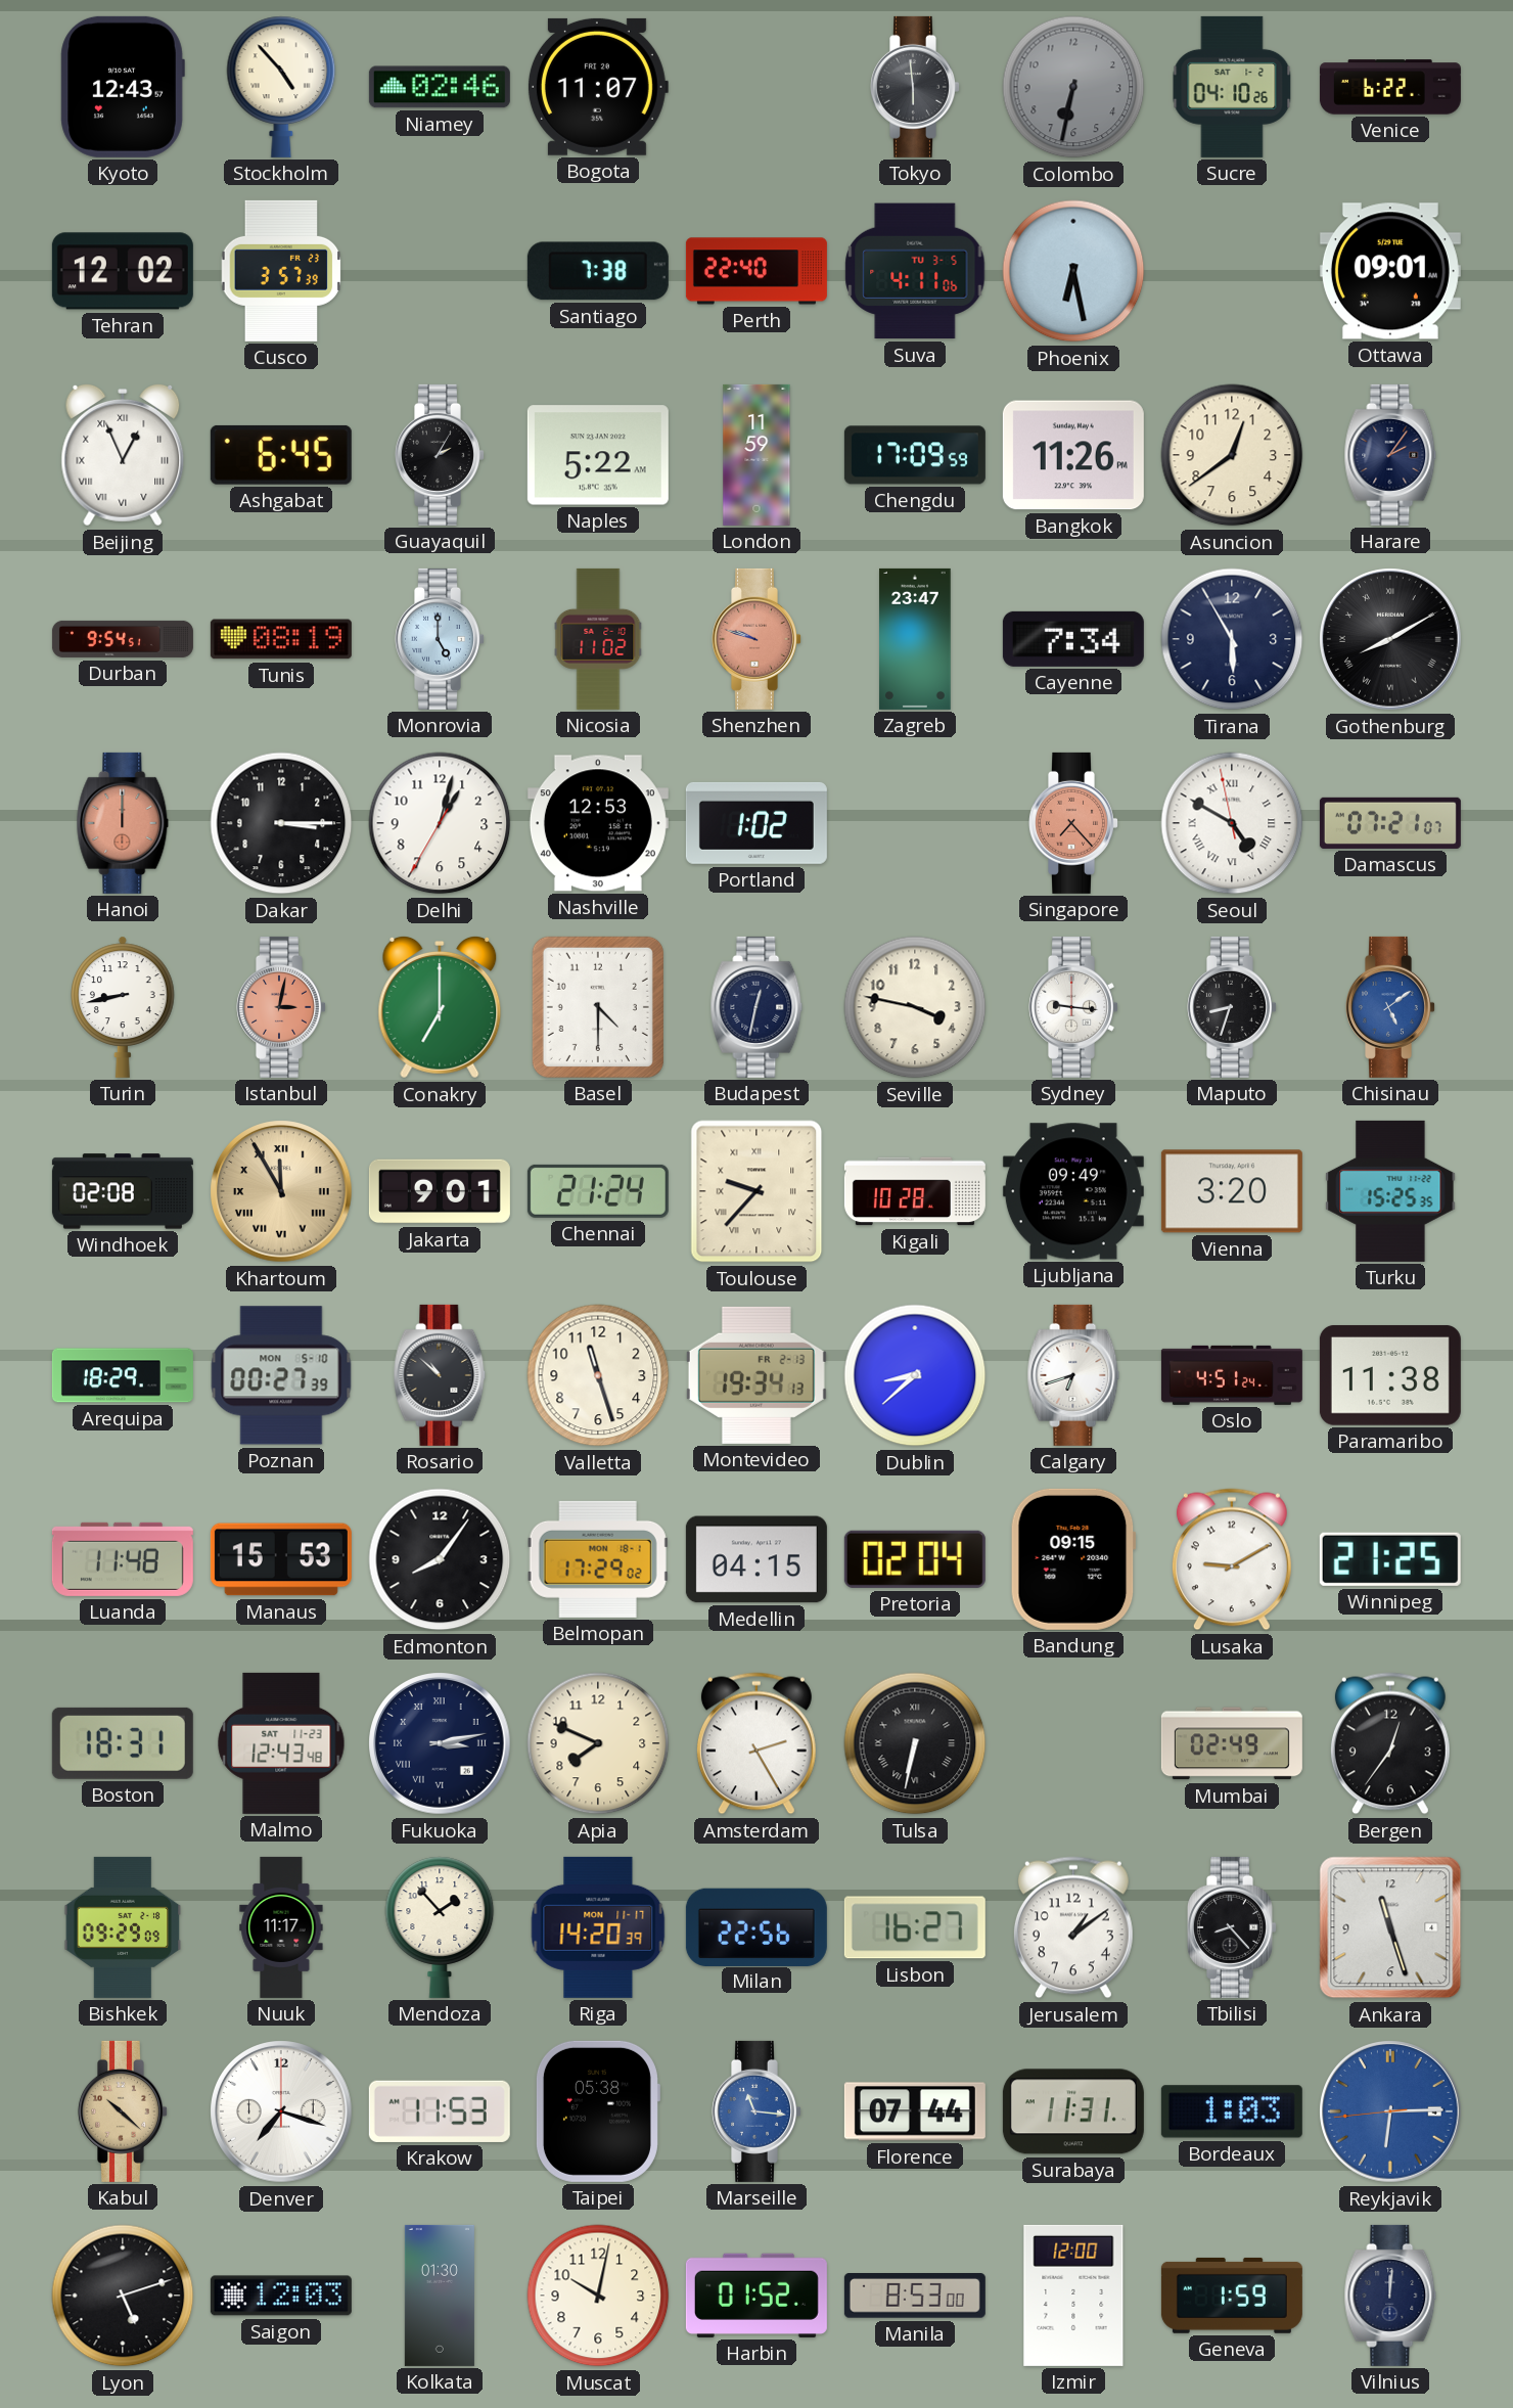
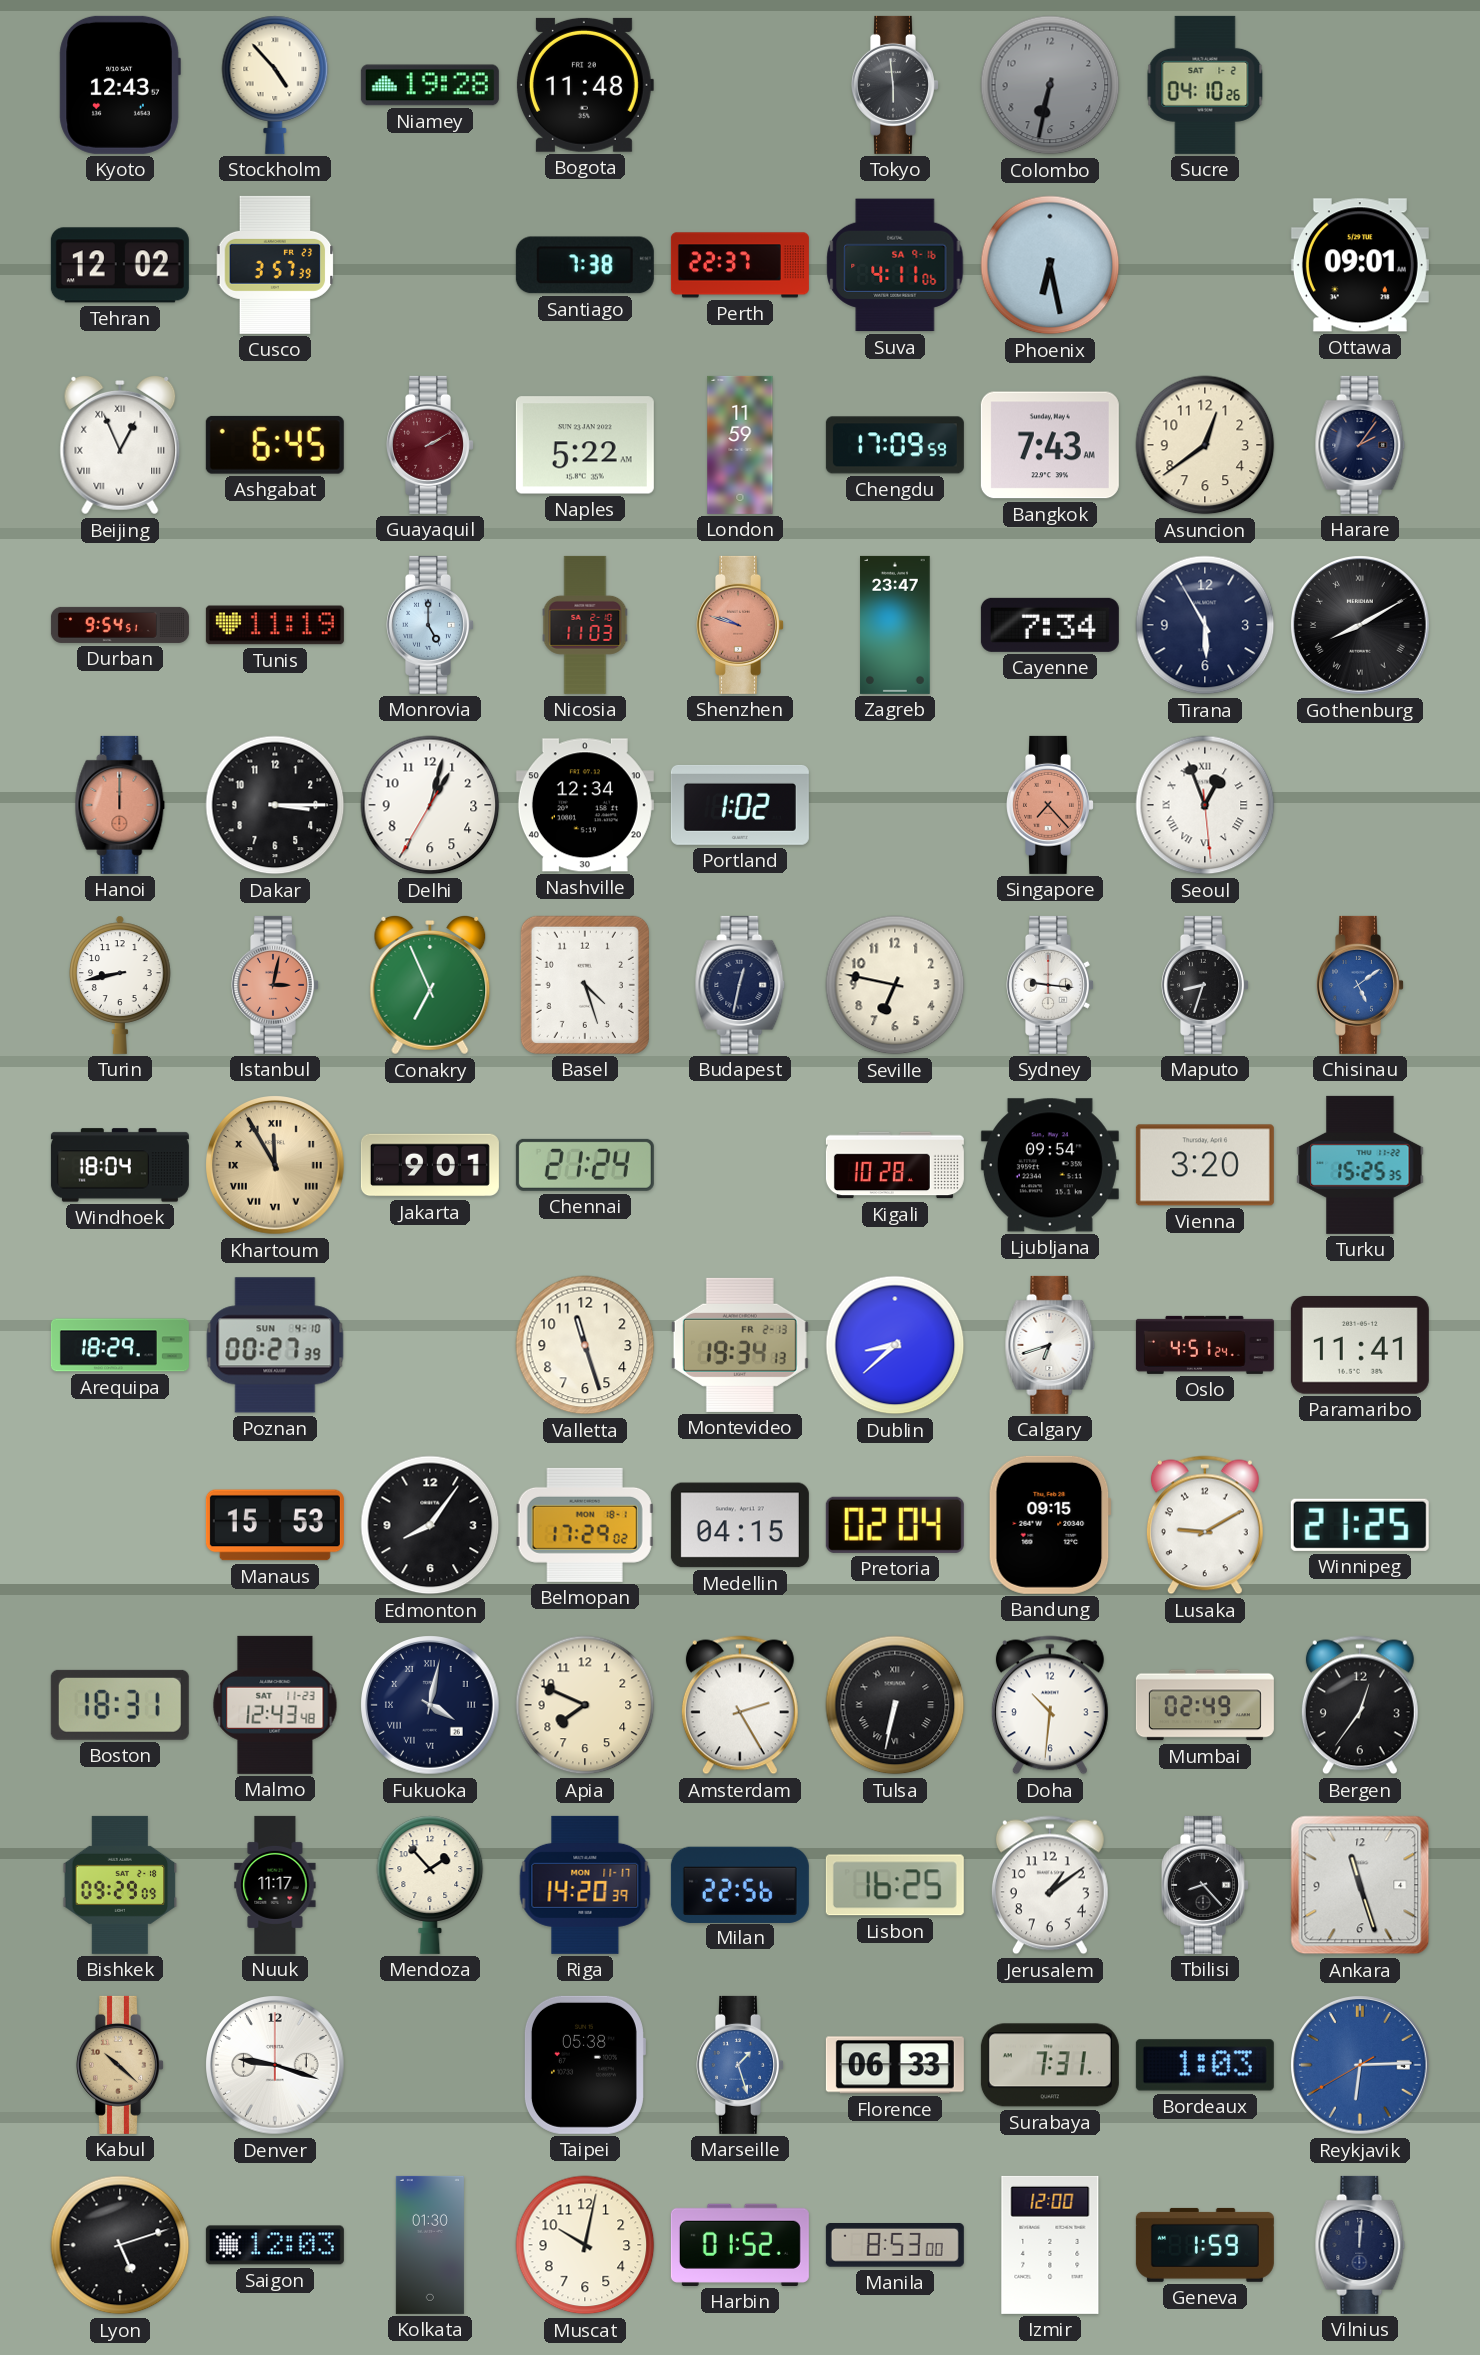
Niamey: 02:46 -> 19:28 (430, 85)
Bogota: 11:07 -> 11:48 (584, 85)
Venice: 6:22 -> none (1390, 87)
Perth: 22:40 -> 22:37 (740, 265)
Suva date: TU 3-5 -> SA 9-16 (895, 265)
Guayaquil: 2:05 -> 2:10 (431, 445)
Guayaquil dial: black -> burgundy (431, 445)
Bangkok: 11:26 -> 7:43 (1050, 445)
Tunis: 08:19 -> 11:19 (275, 625)
Nicosia: 11:02 -> 11:03 (585, 625)
Nashville: 12:53 -> 12:34 (585, 805)
Seoul: 4:49 -> 12:56 (1205, 805)
Damascus: 07:21 -> none (1390, 823)
Conakry: 7:00 -> 6:56 (430, 985)
Basel: 4:30 -> 4:27 (585, 985)
Seville: 3:47 -> 6:47 (895, 985)
Windhoek: 02:08 -> 18:04 (120, 1165)
Toulouse: 9:37 -> none (756, 1191)
Ljubljana: 09:49 -> 09:54 (1050, 1165)
Poznan date: MON 5-10 -> SUN 4-10 (275, 1345)
Rosario: 10:52 -> none (440, 1375)
Paramaribo: 11:38 -> 11:41 (1360, 1345)
Luanda: 11:48 -> none (123, 1559)
Fukuoka: 3:13 -> 4:02 (430, 1705)
Doha: none -> 10:31 (1050, 1705)
Lisbon: 16:27 -> 16:25 (895, 1885)
Denver: 7:18 -> 9:18 (275, 2065)
Krakow: 11:53 -> none (440, 2111)
Marseille: 11:16 -> 1:27 (741, 2065)
Florence: 07:44 -> 06:33 (895, 2065)
Surabaya: 11:31 -> 7:31 (1050, 2065)
Reykjavik: 6:14:44 -> 6:14:40 (1360, 2065)
